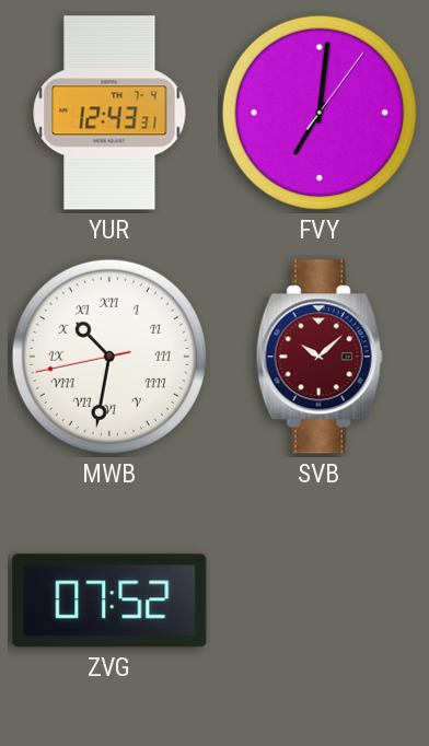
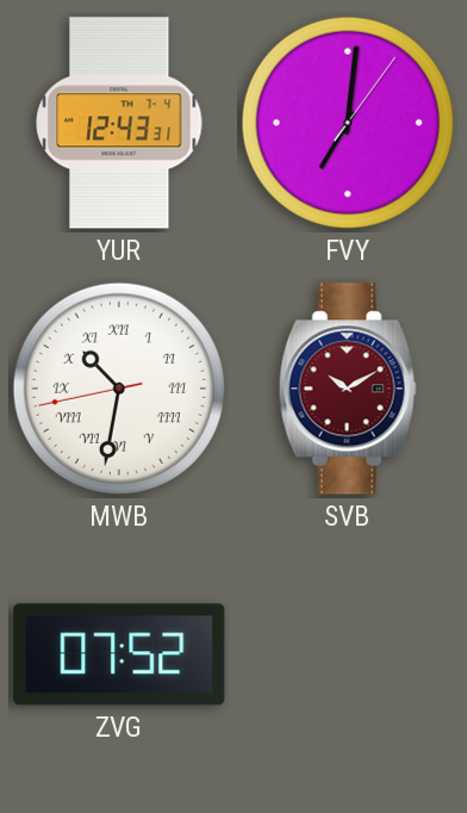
SVB: 10:08 -> 10:10 (348, 389)
